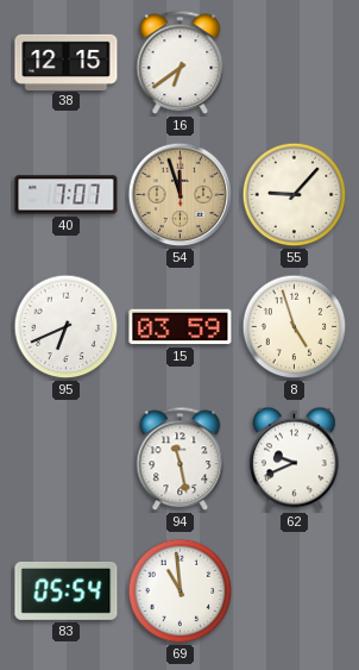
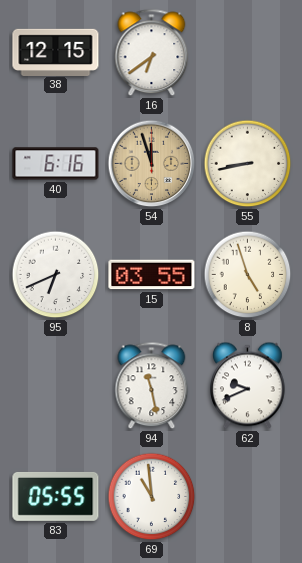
40: 7:07 -> 6:16 (56, 164)
55: 9:07 -> 8:43 (248, 164)
15: 03:59 -> 03:55 (152, 275)
83: 05:54 -> 05:55 (56, 496)
